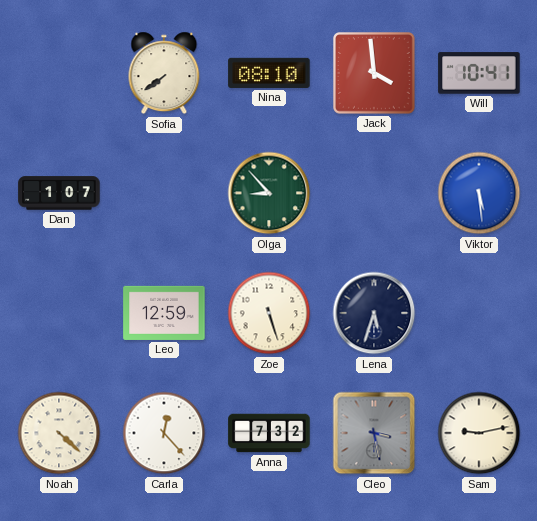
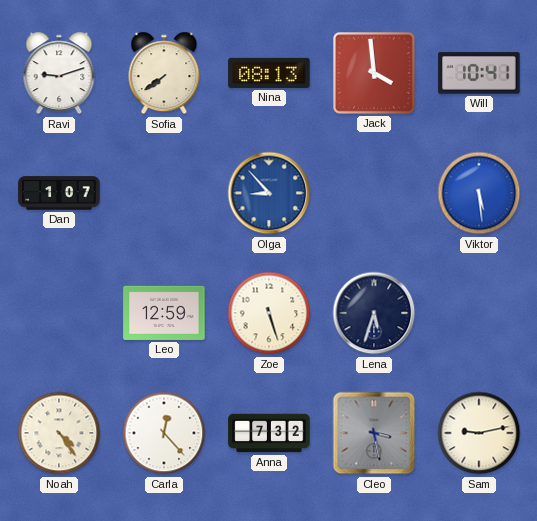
Ravi: none -> 9:12 (59, 73)
Nina: 08:10 -> 08:13 (269, 73)
Olga dial: green -> blue (269, 193)
Noah: 4:22 -> 4:24 (59, 433)
